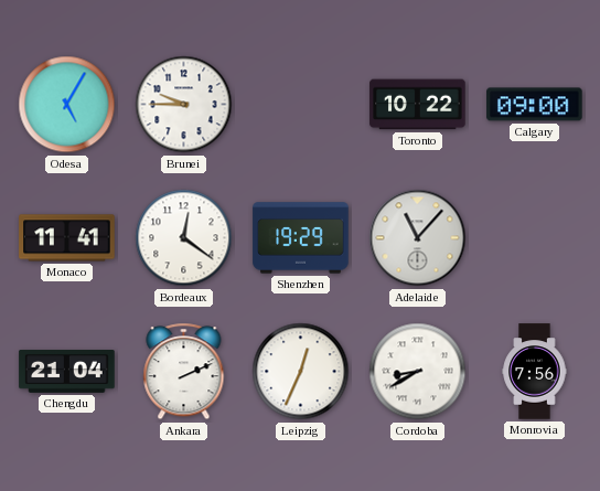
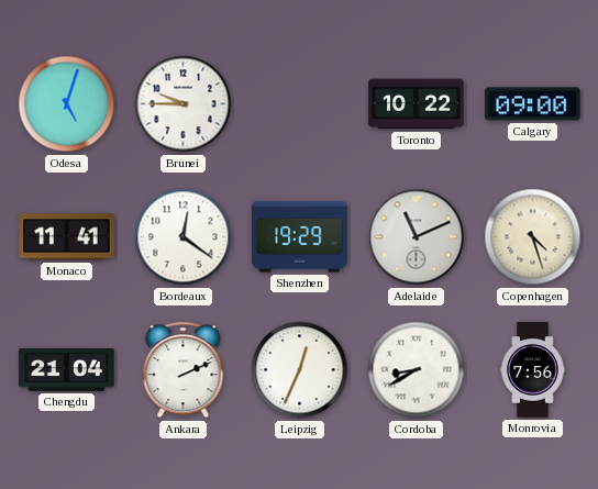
Odesa: 5:05 -> 5:03 (67, 104)
Adelaide: 11:07 -> 11:11 (417, 237)
Copenhagen: none -> 4:27 (533, 237)
